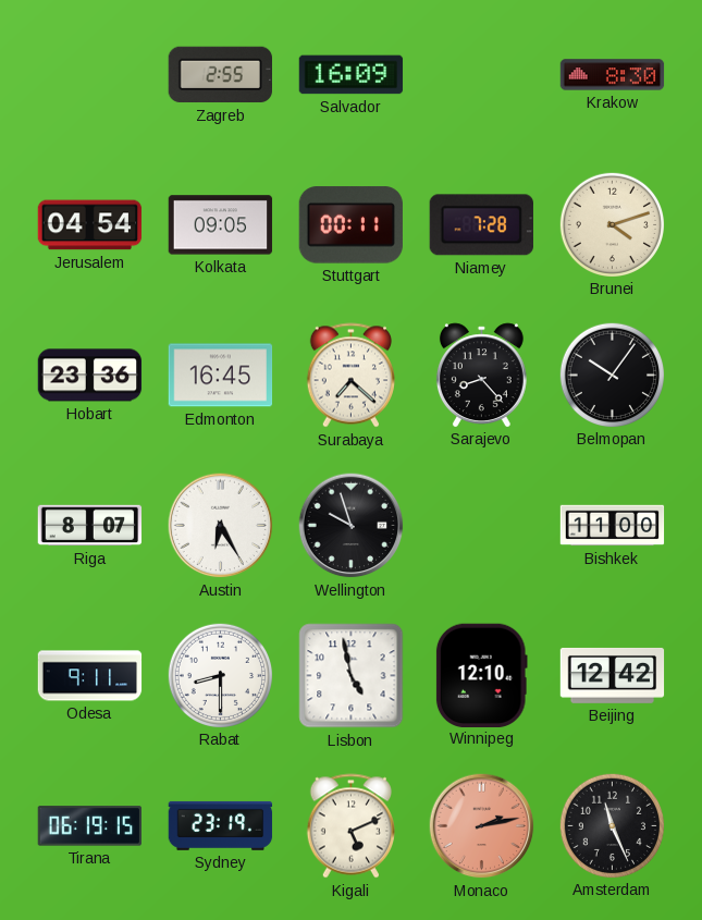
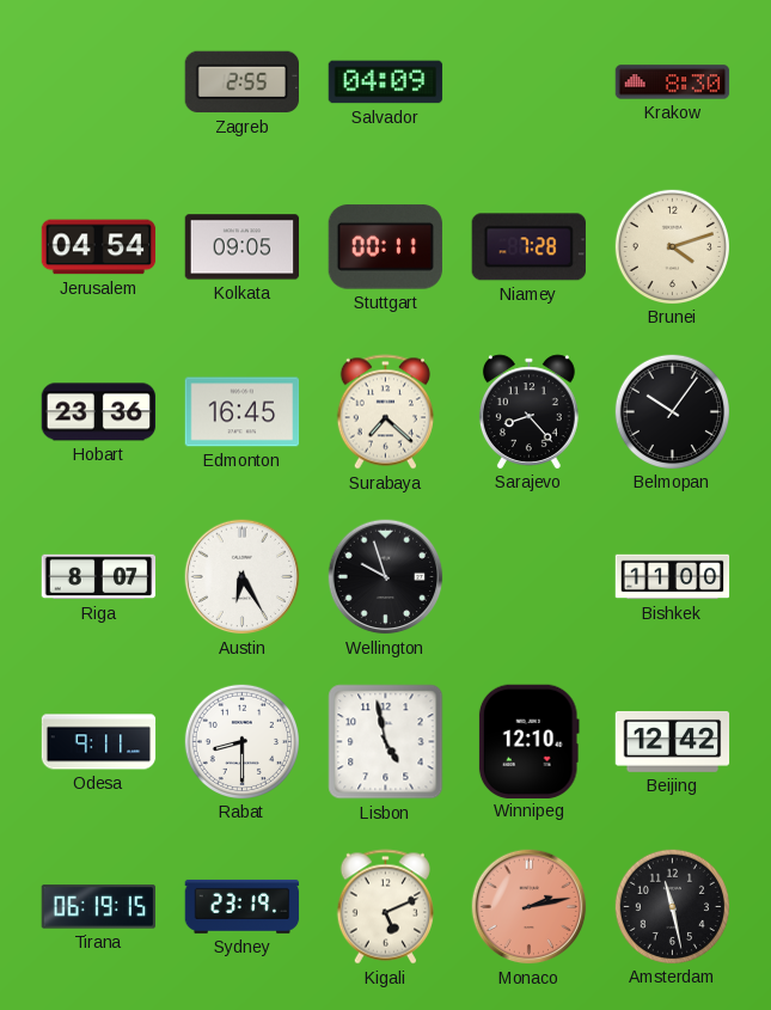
Salvador: 16:09 -> 04:09 (386, 82)
Amsterdam: 11:26 -> 11:28 (672, 906)
